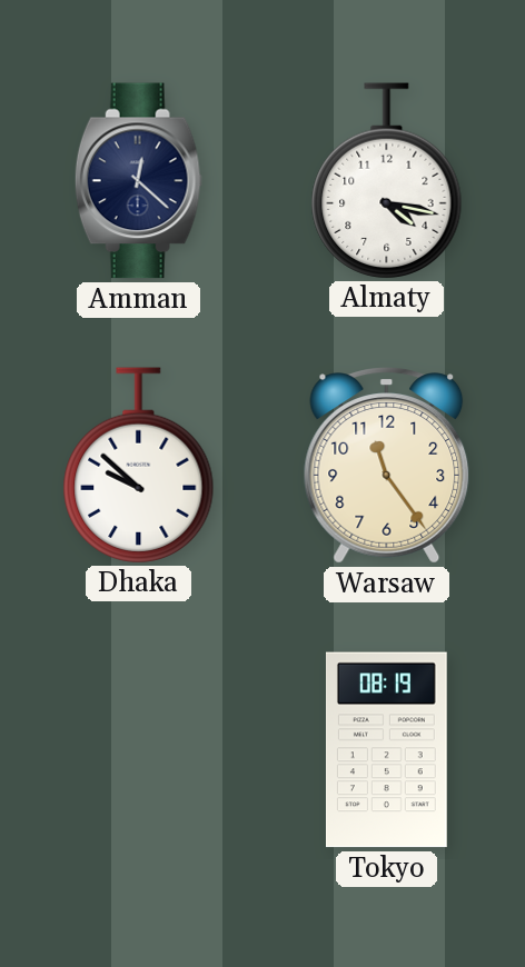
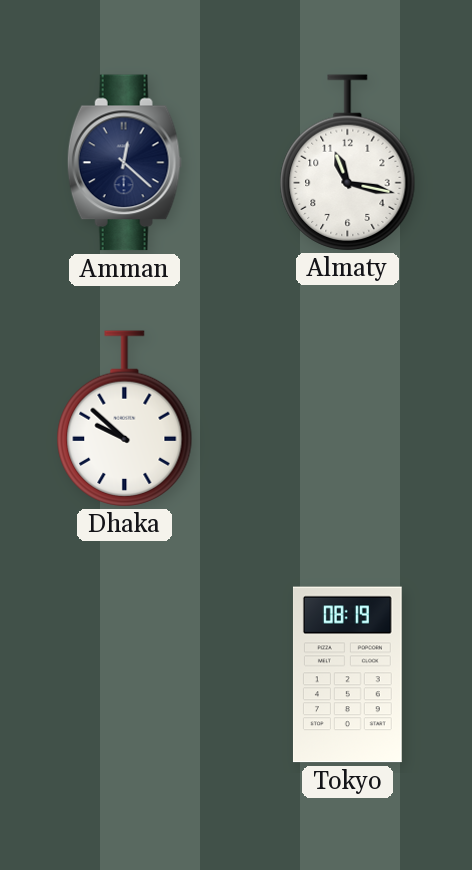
Almaty: 4:17 -> 11:17 (348, 162)
Warsaw: 11:24 -> none (387, 466)
